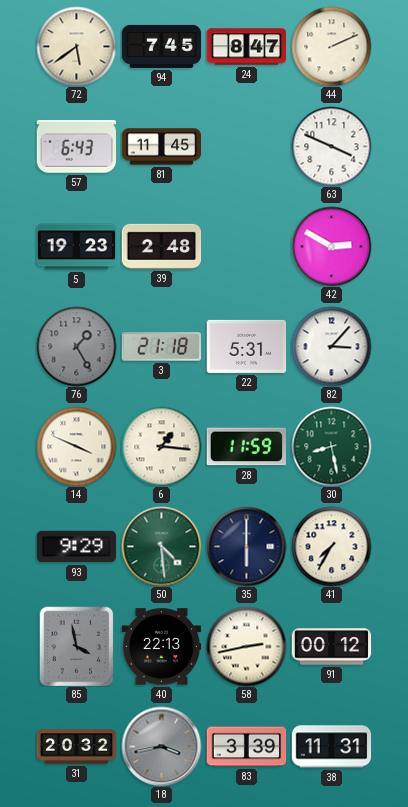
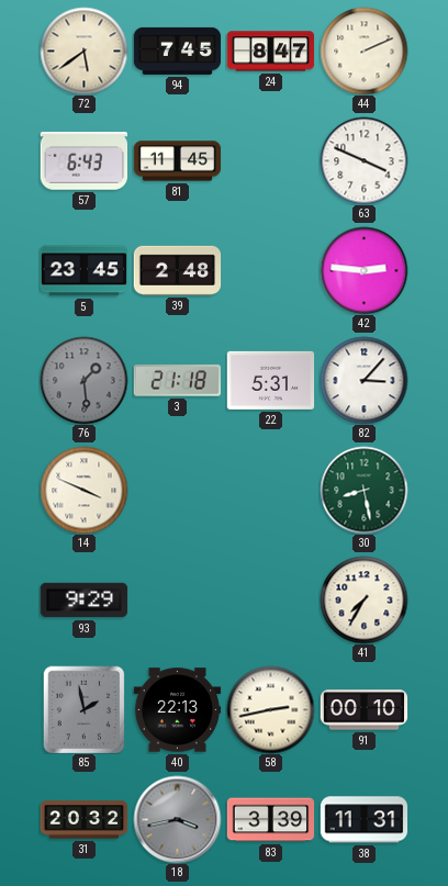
5: 19:23 -> 23:45 (83, 271)
42: 2:50 -> 2:46 (363, 270)
76: 1:25 -> 1:29 (83, 380)
6: 1:16 -> none (161, 446)
28: 11:59 -> none (246, 447)
50: 4:29 -> none (161, 546)
35: 6:00 -> none (246, 546)
85: 3:58 -> 1:58 (85, 709)
91: 00:12 -> 00:10 (363, 710)
